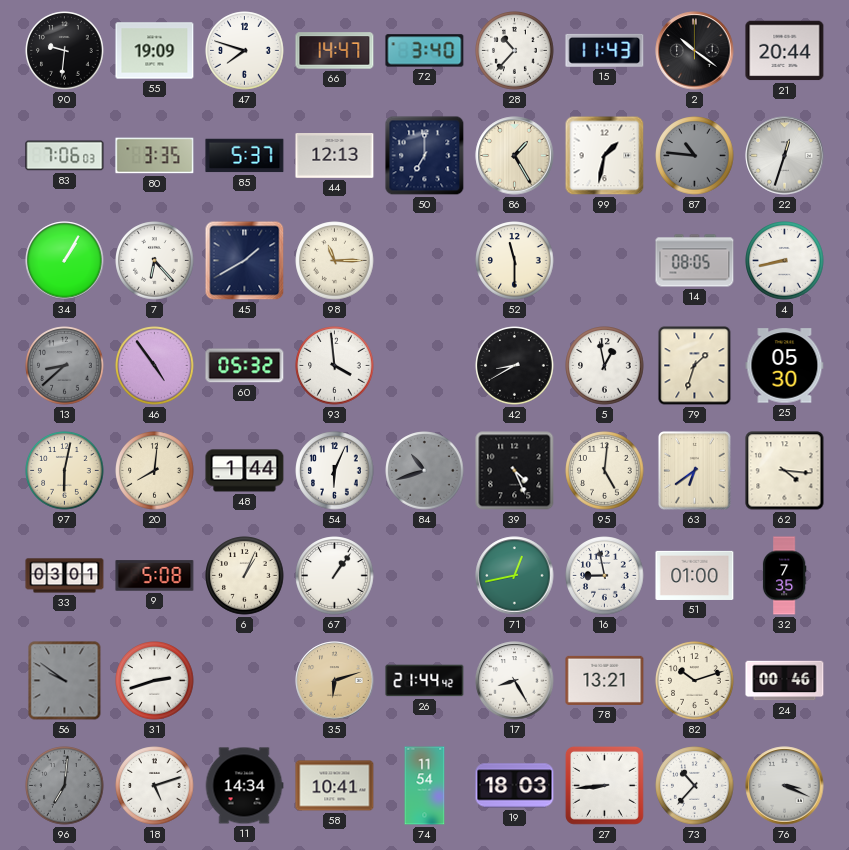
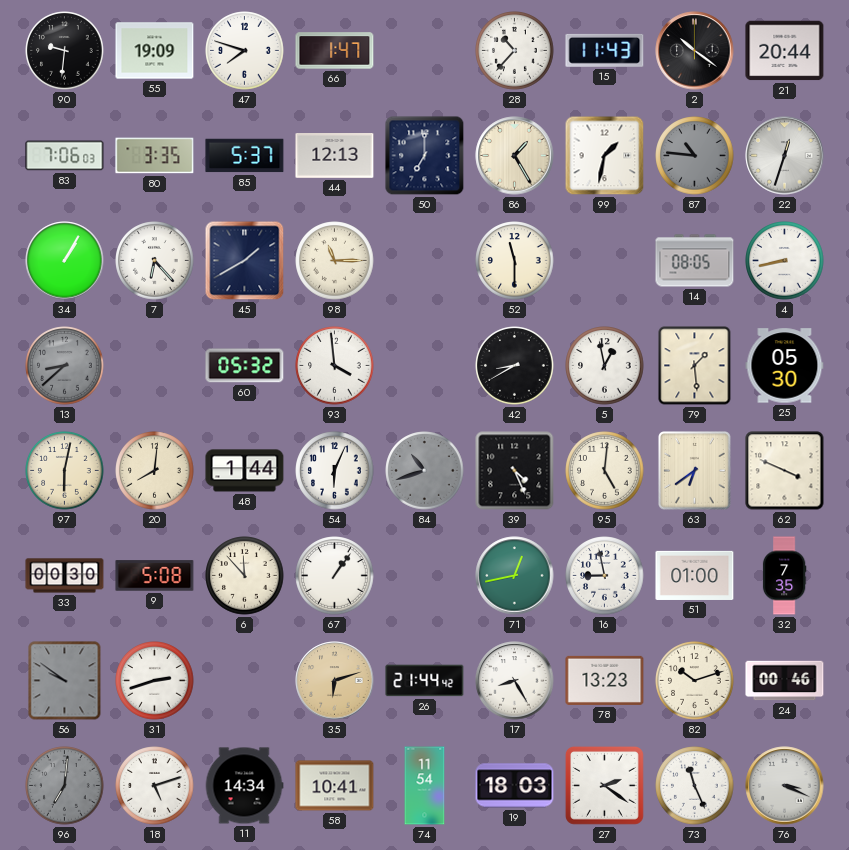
66: 14:47 -> 1:47 (335, 51)
72: 3:40 -> none (425, 51)
46: 4:54 -> none (155, 366)
79: 1:33 -> 1:29 (695, 366)
62: 4:16 -> 3:49 (785, 471)
33: 03:01 -> 00:30 (65, 576)
6: 1:04 -> 11:53 (245, 576)
78: 13:21 -> 13:23 (605, 680)
27: 8:44 -> 2:21 (604, 785)
73: 10:37 -> 11:26 (695, 786)
